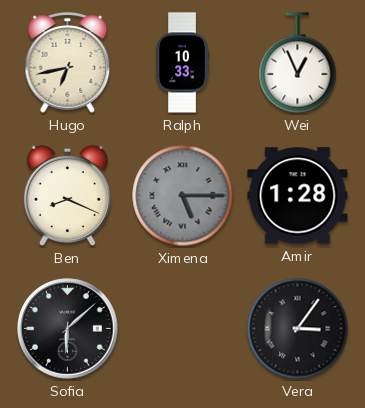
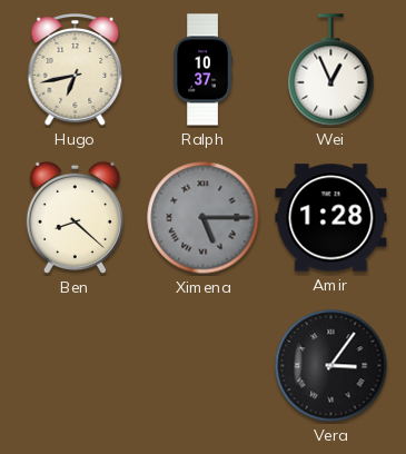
Ralph: 10:33 -> 10:37 (202, 70)
Ben: 8:19 -> 8:22 (75, 217)
Sofia: 6:08 -> none (68, 329)
